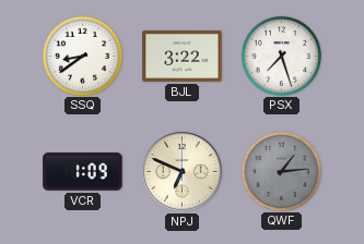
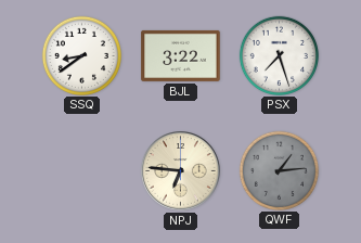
VCR: 1:09 -> none (83, 172)
NPJ: 6:49 -> 6:46 (181, 171)
